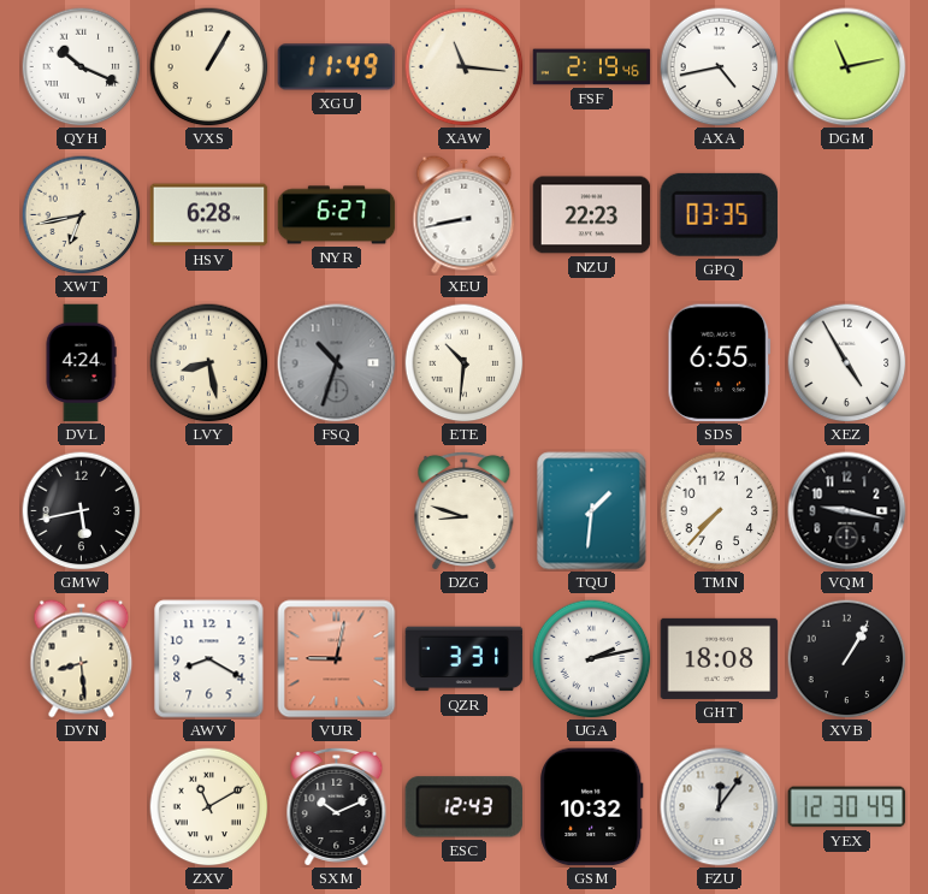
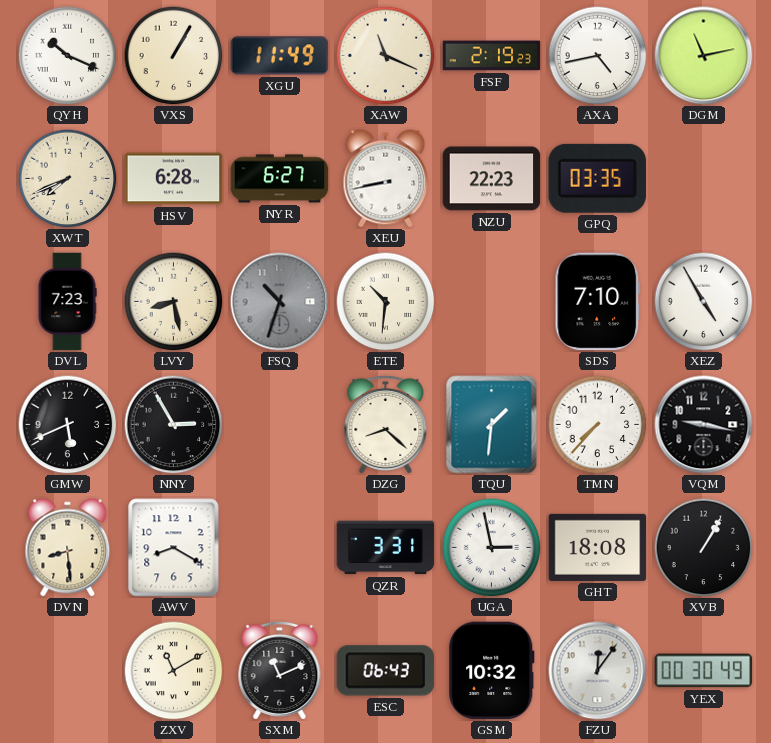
XAW: 11:16 -> 11:19 (386, 56)
FSF: 2:19:46 -> 2:19:23 (492, 56)
XWT: 6:43 -> 7:41 (68, 179)
DVL: 4:24 -> 7:23 (67, 302)
SDS: 6:55 -> 7:10 (598, 302)
GMW: 5:43 -> 5:41 (68, 425)
NNY: none -> 2:55 (174, 425)
DZG: 8:48 -> 8:22 (386, 424)
VUR: 9:02 -> none (337, 659)
UGA: 2:13 -> 2:58 (492, 548)
SXM: 10:11 -> 11:11 (280, 670)
ESC: 12:43 -> 06:43 (386, 671)
YEX: 12:30 -> 00:30 (704, 671)
